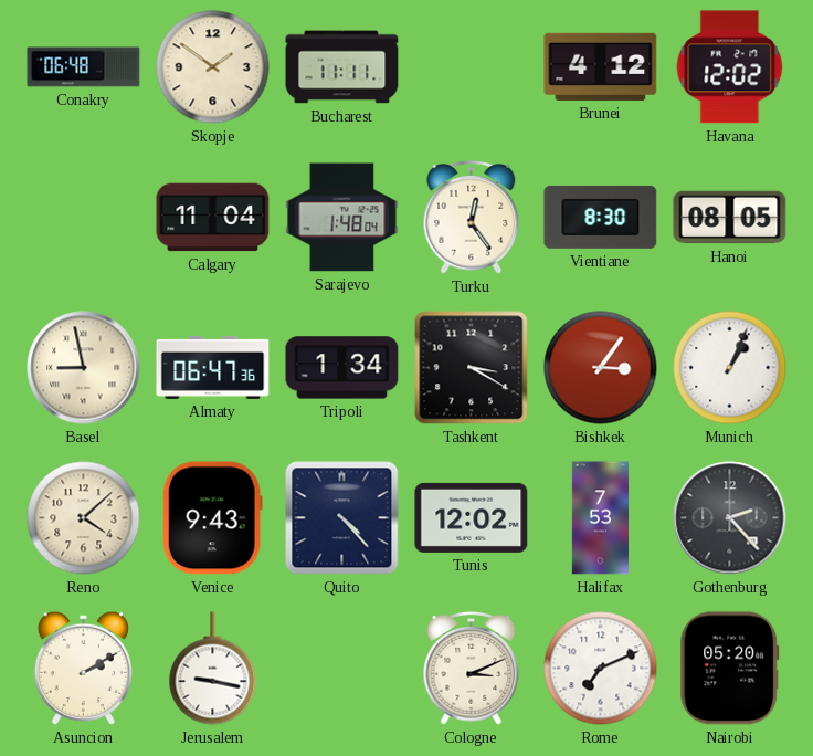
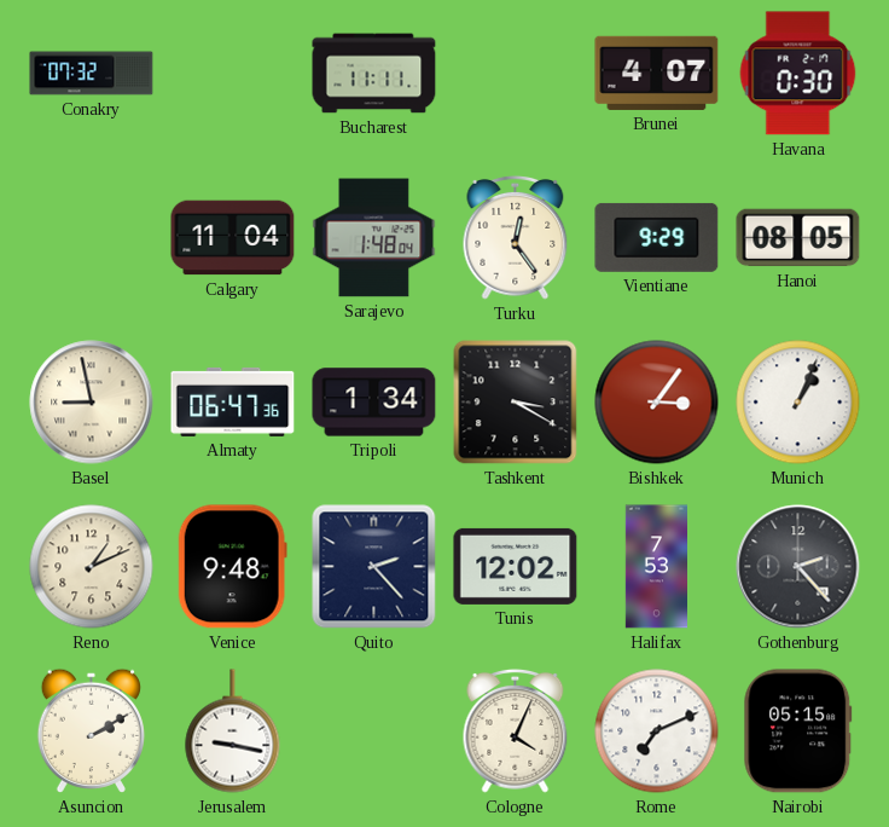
Conakry: 06:48 -> 07:32 (92, 74)
Skopje: 1:51 -> none (213, 67)
Brunei: 4:12 -> 4:07 (657, 73)
Havana: 12:02 -> 0:30 (798, 74)
Vientiane: 8:30 -> 9:29 (657, 237)
Reno: 4:08 -> 1:11 (92, 567)
Venice: 9:43 -> 9:48 (232, 567)
Quito: 4:23 -> 2:23 (374, 567)
Cologne: 3:11 -> 4:04 (516, 730)
Nairobi: 05:20 -> 05:15 (798, 731)
